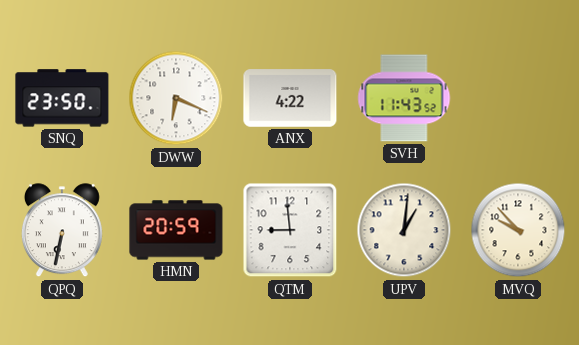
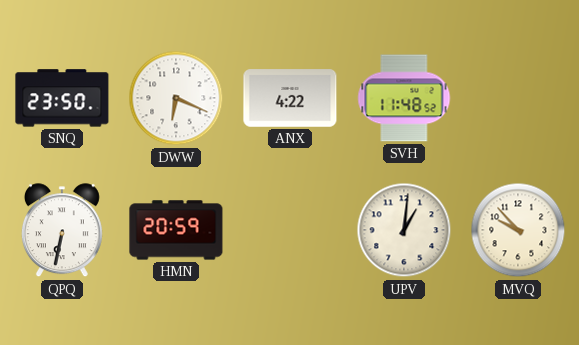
SVH: 11:43 -> 11:48 (404, 98)
QTM: 8:59 -> none (290, 230)
